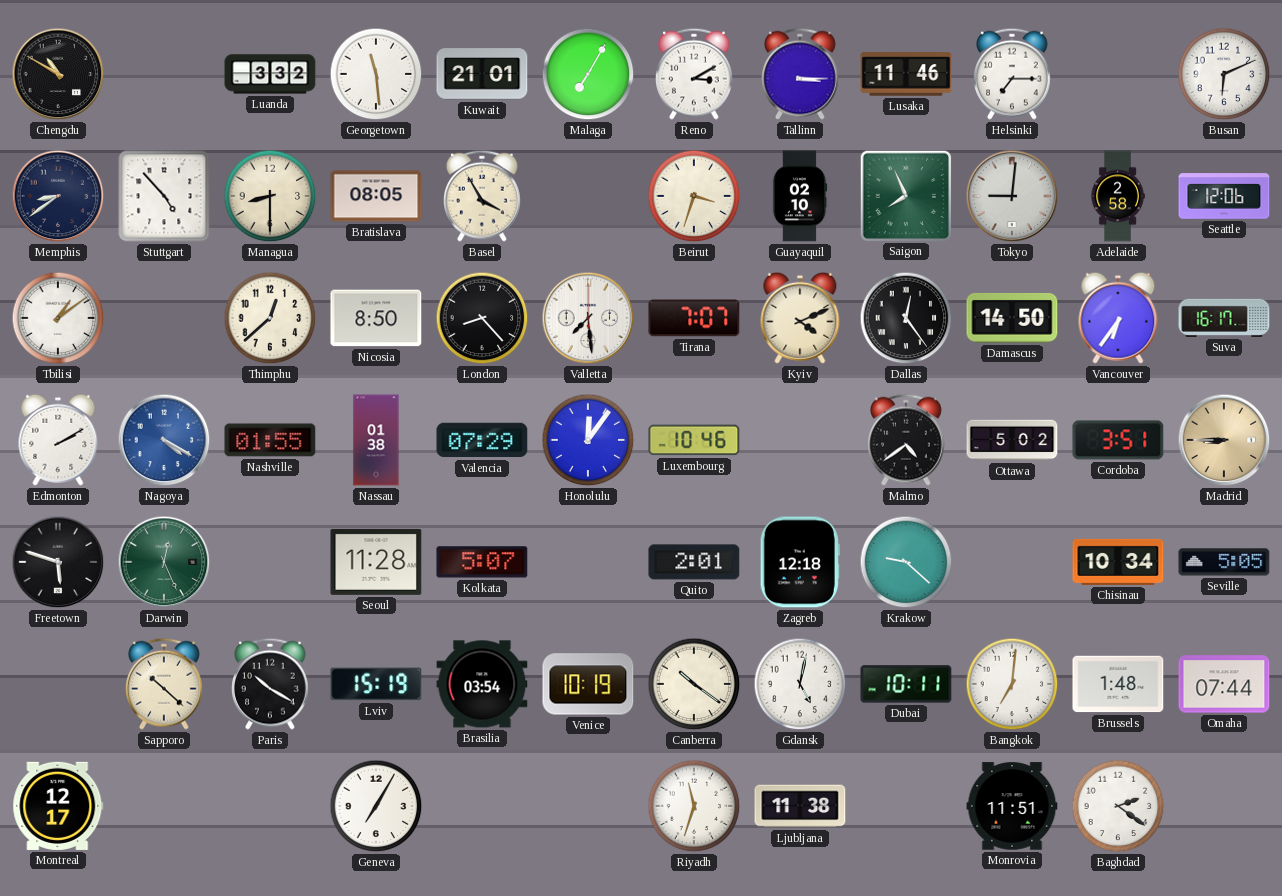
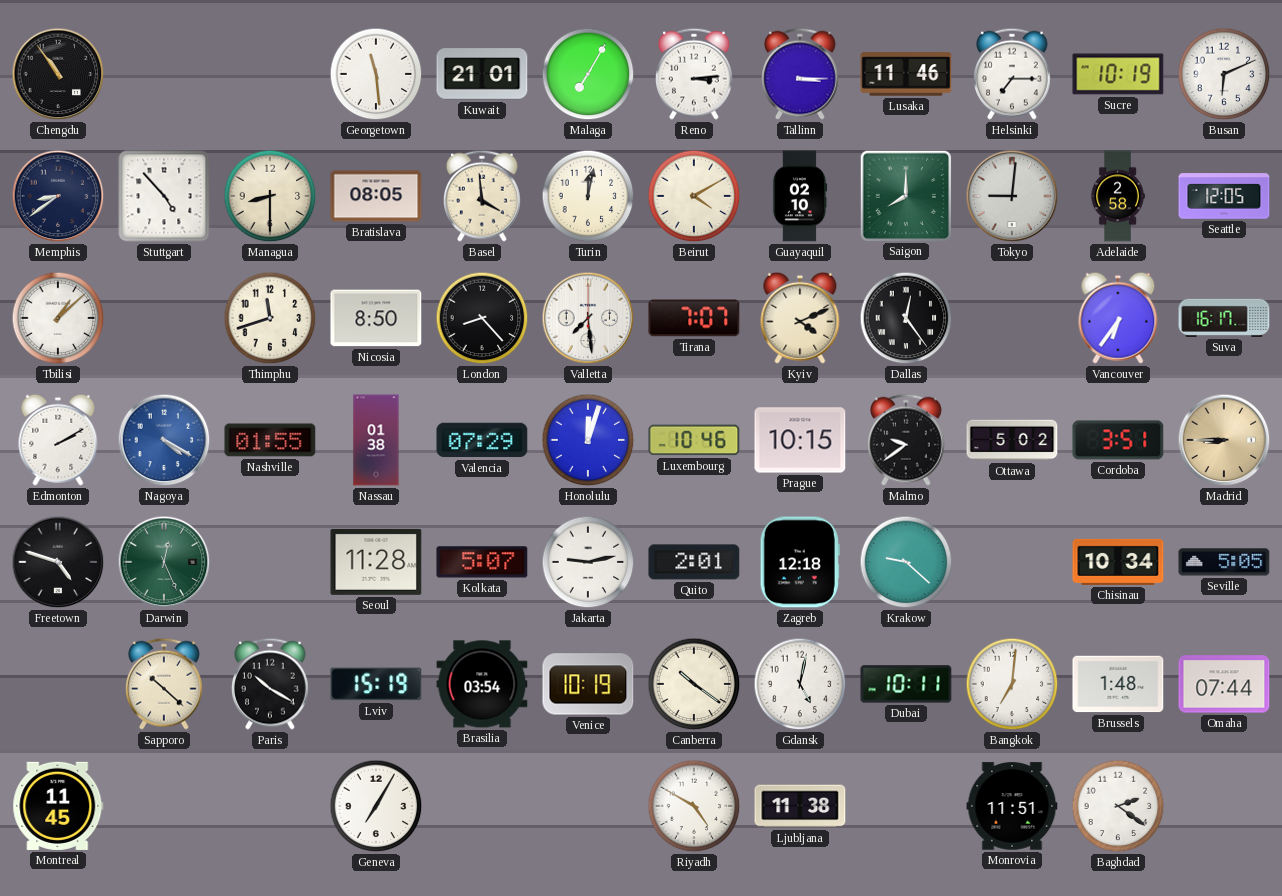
Chengdu: 10:50 -> 10:54 (58, 74)
Luanda: 3:32 -> none (270, 74)
Reno: 3:10 -> 3:14 (695, 74)
Sucre: none -> 10:19 (1118, 74)
Basel: 3:55 -> 3:59 (483, 196)
Turin: none -> 12:02 (588, 196)
Beirut: 3:33 -> 4:10 (694, 196)
Saigon: 7:56 -> 8:00 (905, 195)
Seattle: 12:06 -> 12:05 (1224, 196)
Tbilisi: 1:09 -> 1:08 (58, 318)
Thimphu: 12:38 -> 11:42 (270, 318)
Damascus: 14:50 -> none (1012, 318)
Honolulu: 12:06 -> 12:03 (588, 440)
Prague: none -> 10:15 (800, 440)
Malmo: 4:39 -> 9:39 (907, 440)
Freetown: 5:48 -> 4:48 (58, 562)
Jakarta: none -> 9:13 (588, 562)
Montreal: 12:17 -> 11:45 (58, 806)
Riyadh: 11:33 -> 4:50 (694, 806)
